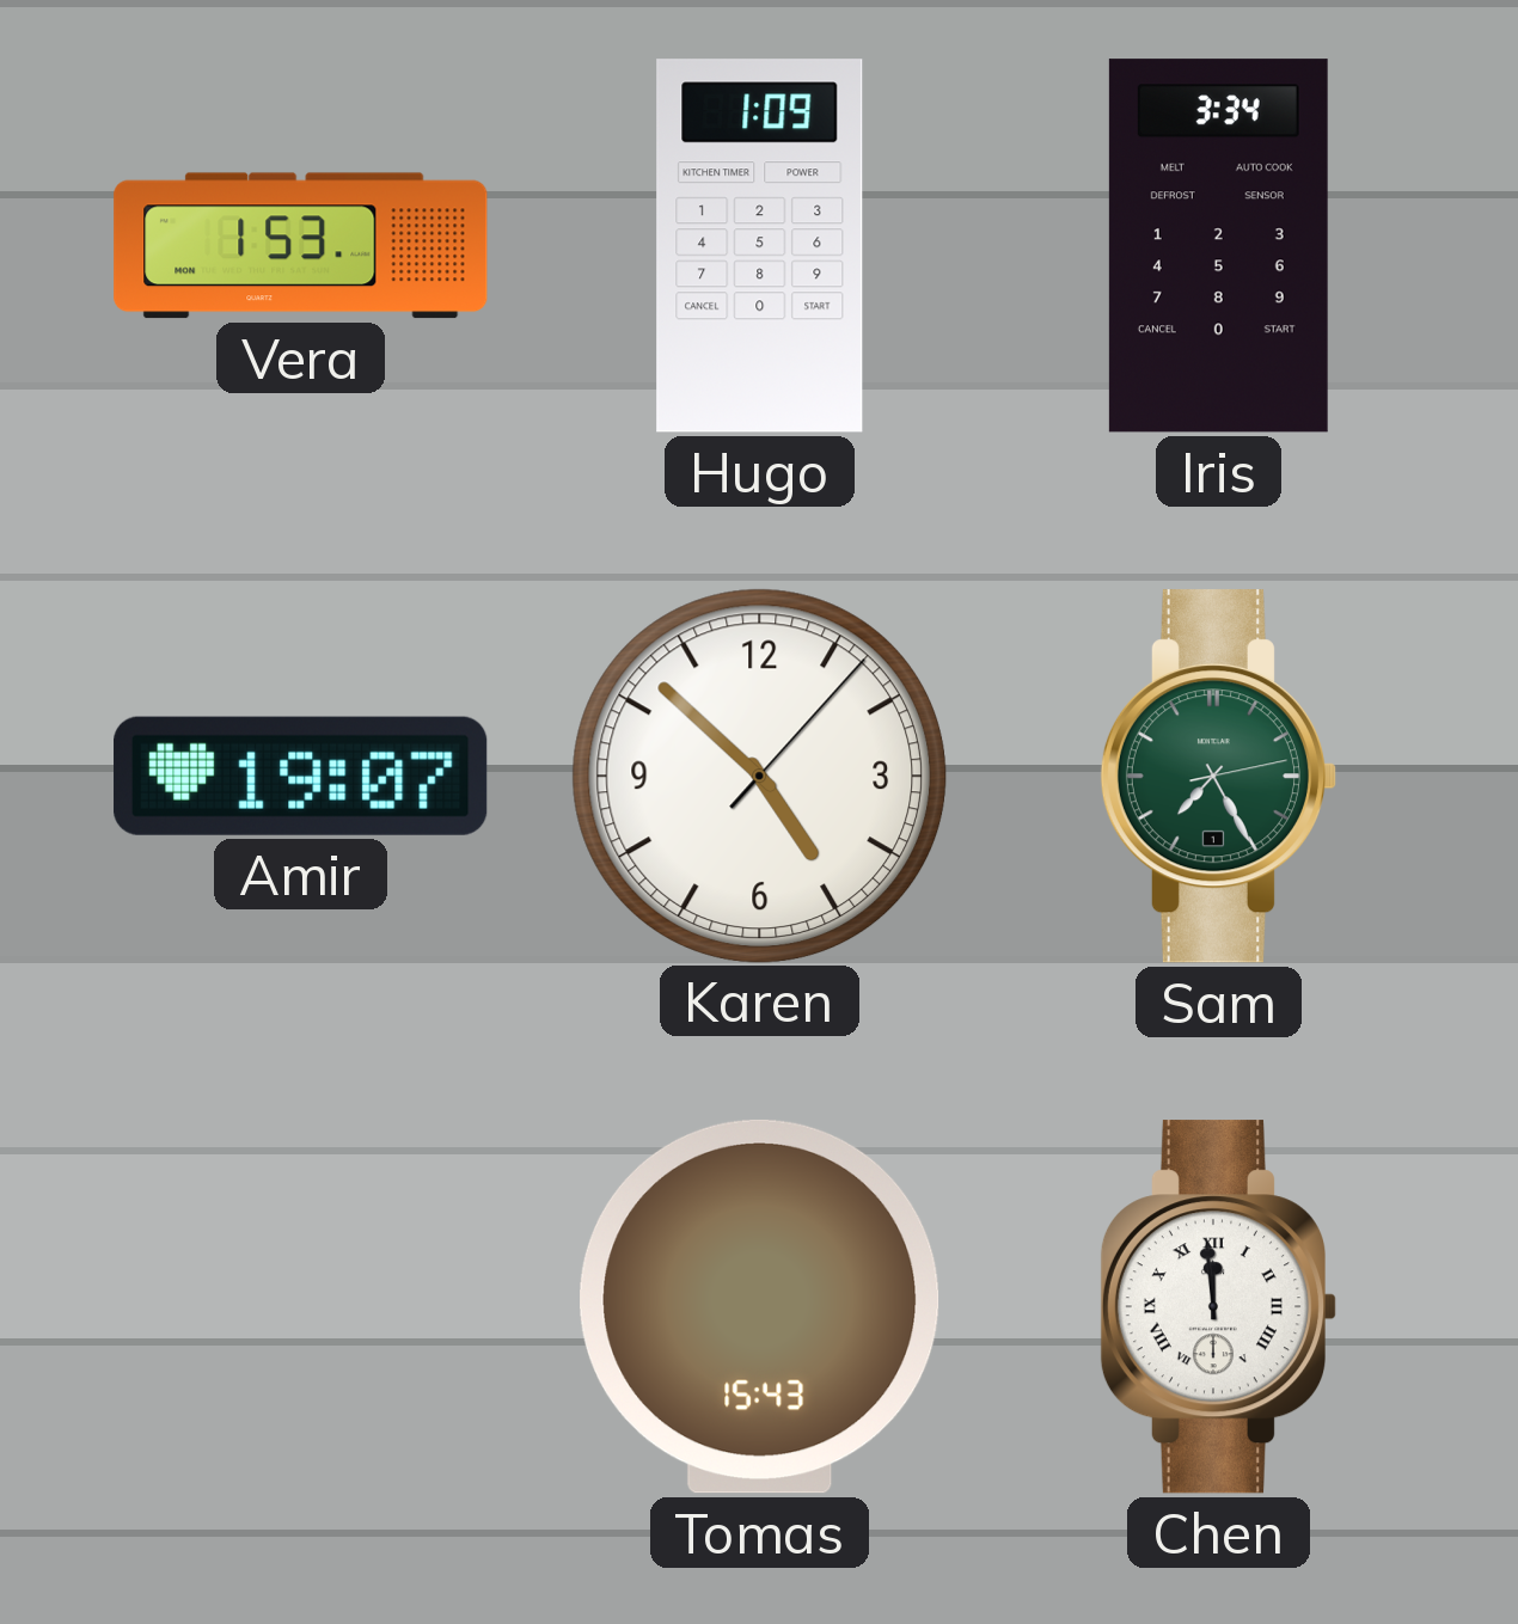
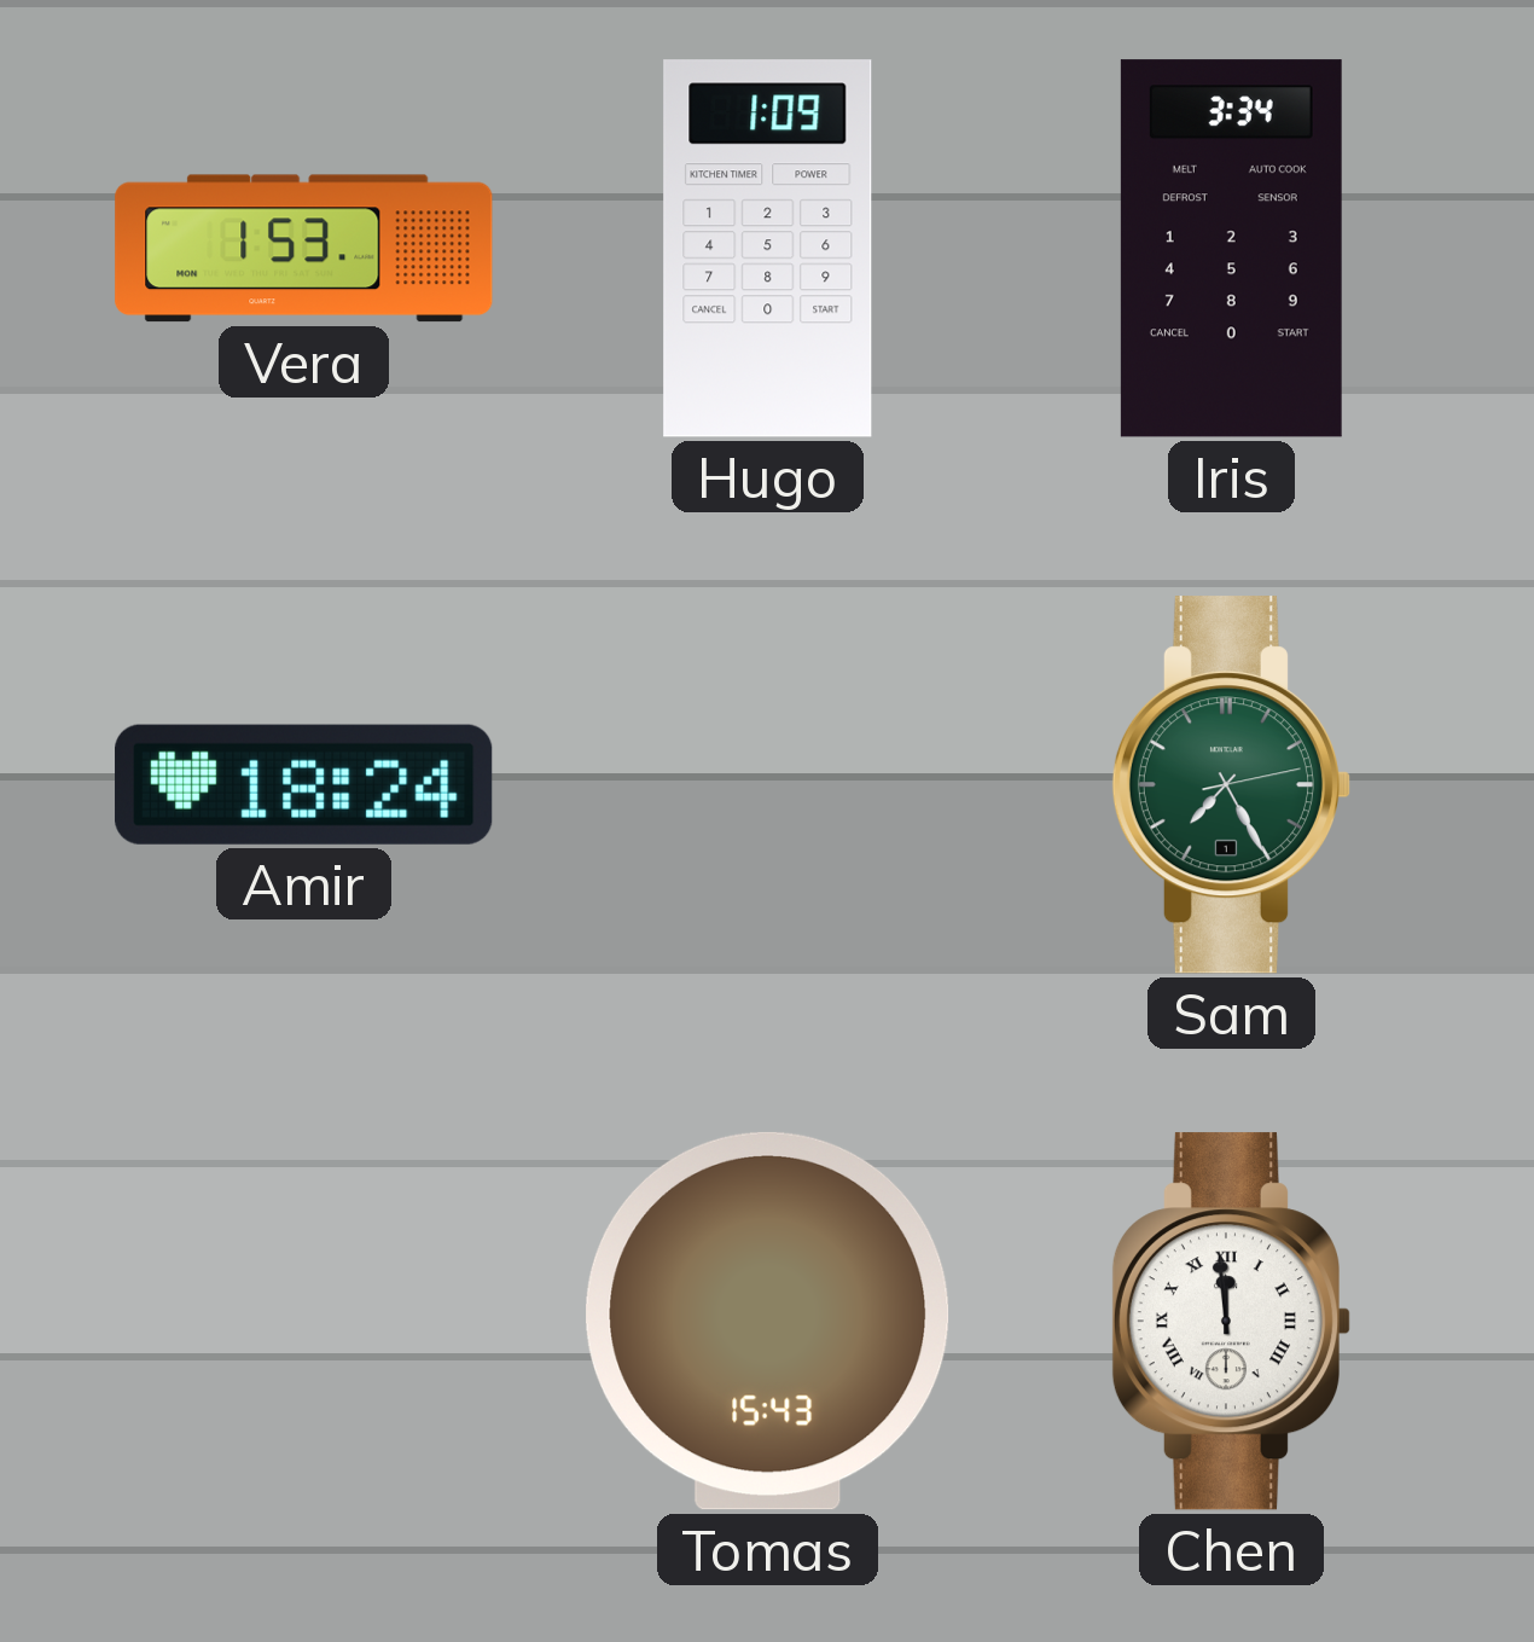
Amir: 19:07 -> 18:24 (304, 784)
Karen: 4:52 -> none (759, 776)
